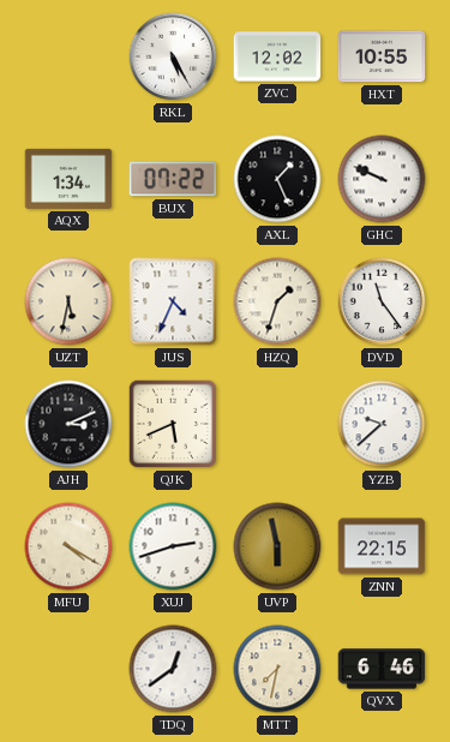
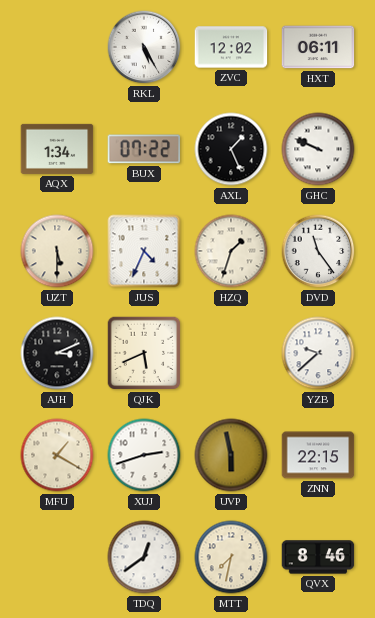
HXT: 10:55 -> 06:11 (318, 47)
UZT: 5:32 -> 5:30 (57, 251)
MFU: 4:20 -> 1:20 (57, 455)
QVX: 6:46 -> 8:46 (318, 557)
